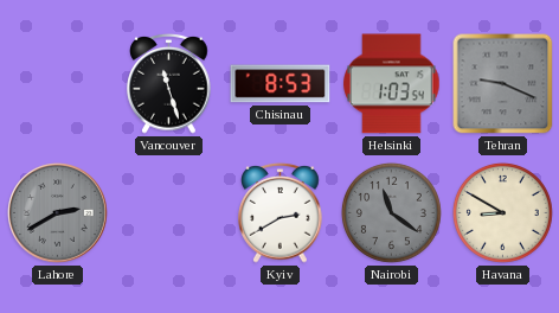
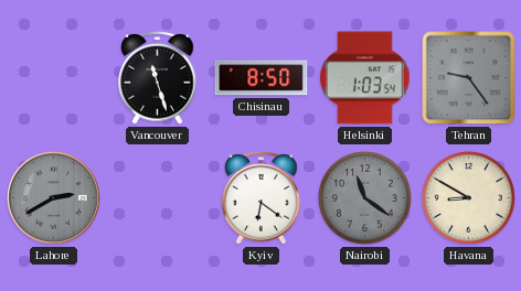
Chisinau: 8:53 -> 8:50 (262, 78)
Tehran: 9:19 -> 9:24 (469, 78)
Kyiv: 2:40 -> 6:21 (262, 197)
